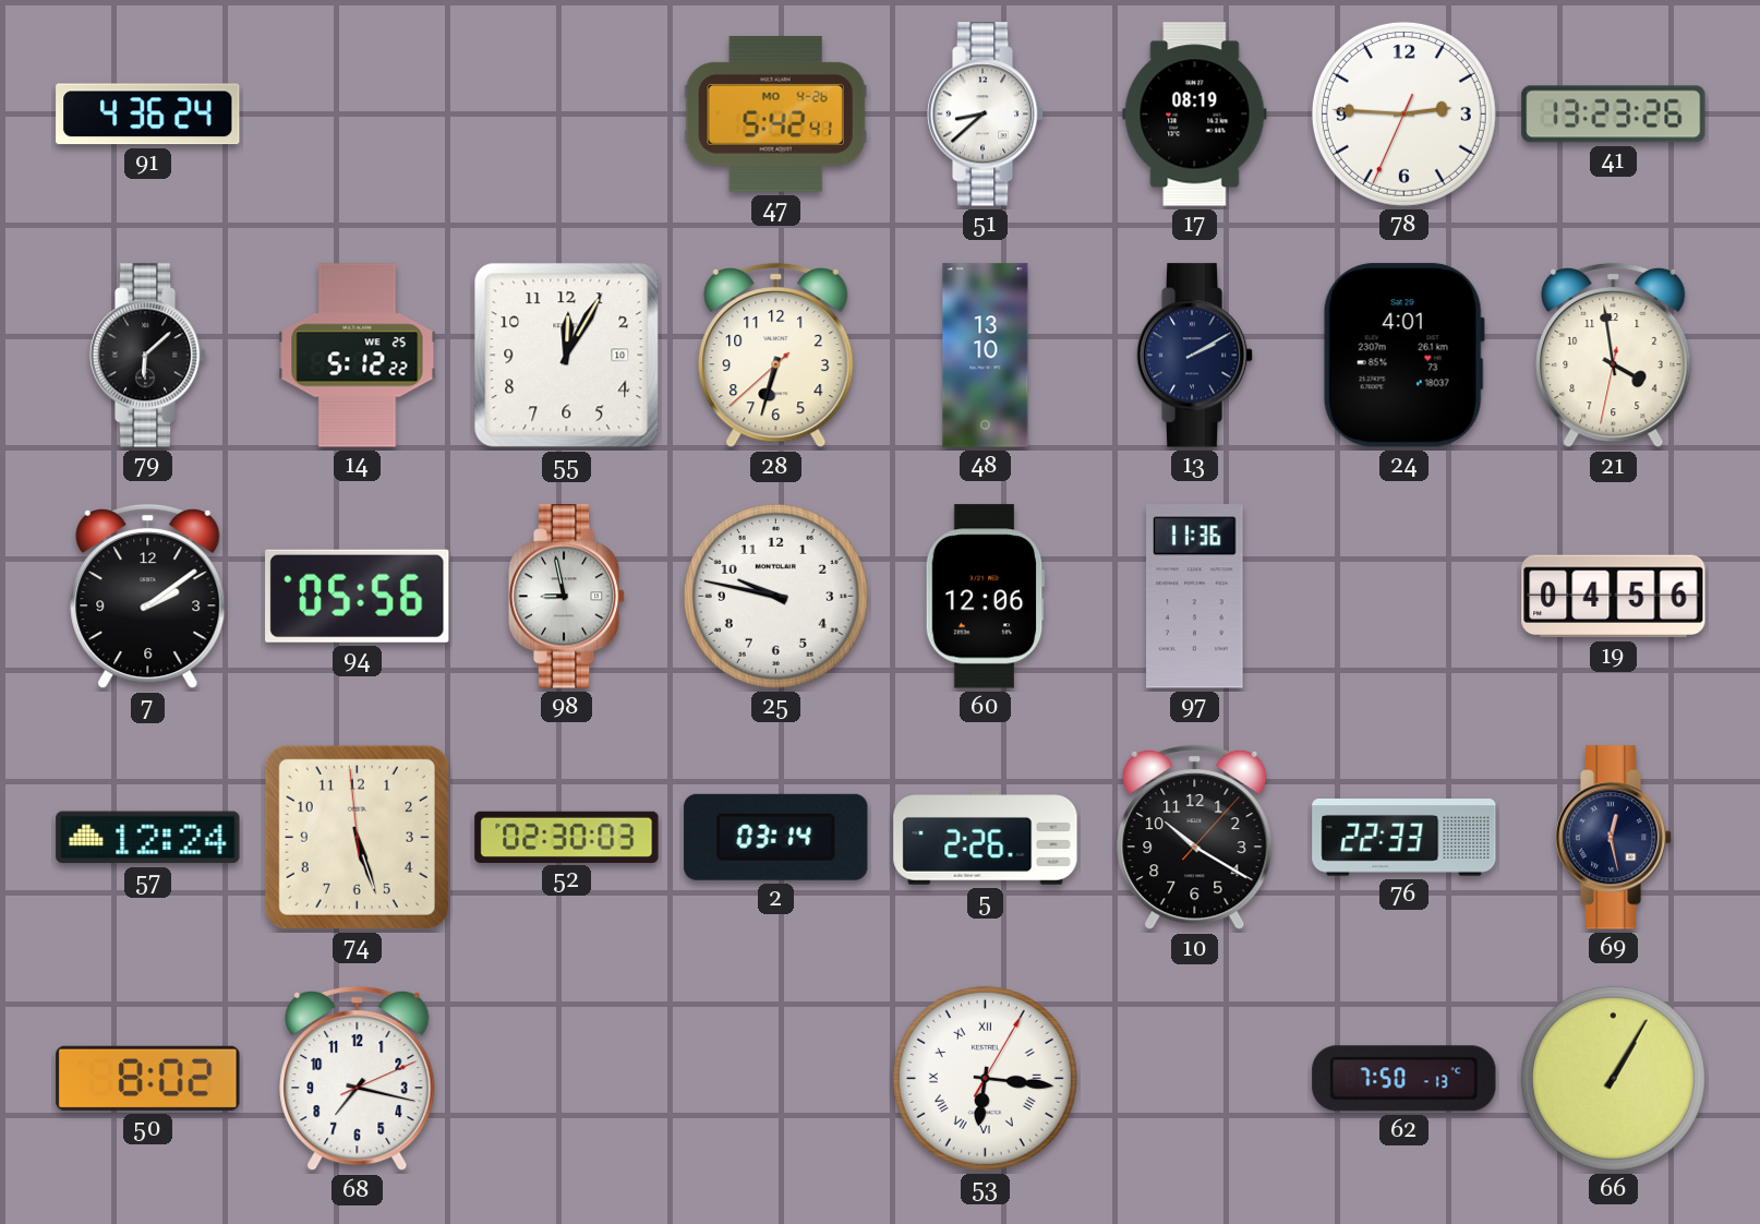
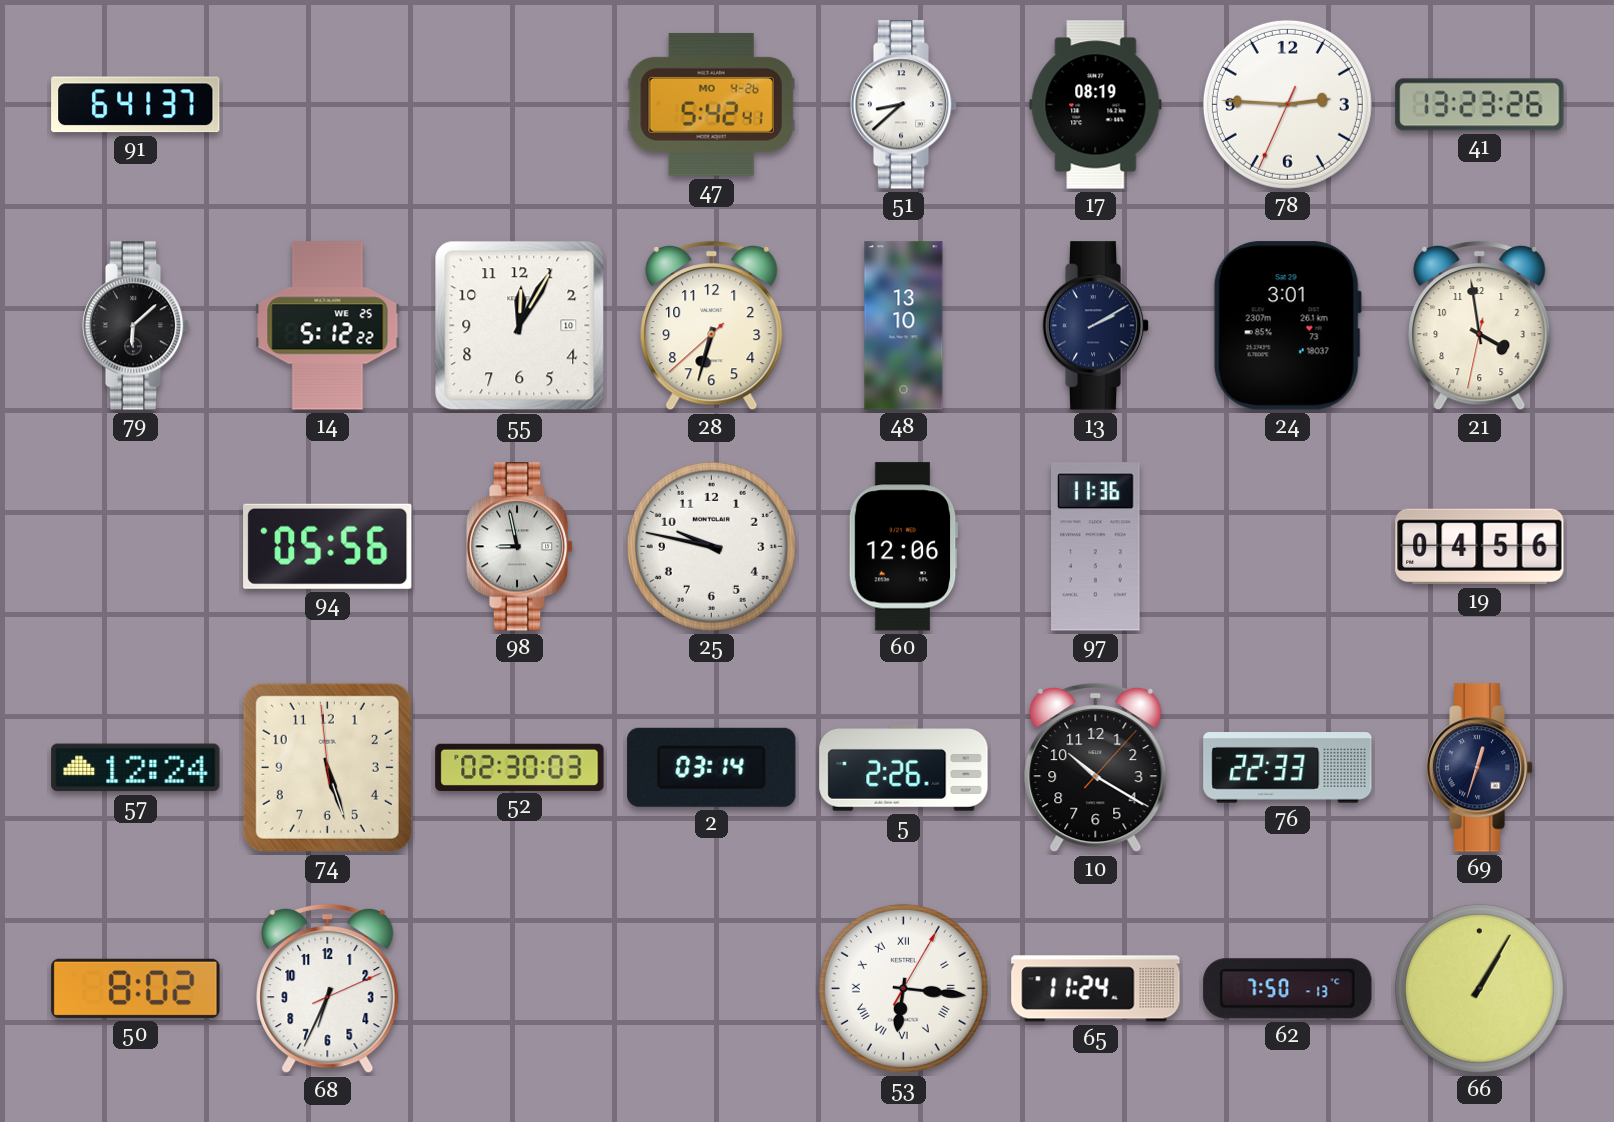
91: 4:36 -> 6:41 (136, 105)
24: 4:01 -> 3:01 (1287, 326)
7: 2:09 -> none (148, 597)
69: 12:28 -> 12:33 (1480, 768)
68: 7:17 -> 6:34 (328, 989)
65: none -> 11:24 (1096, 989)
